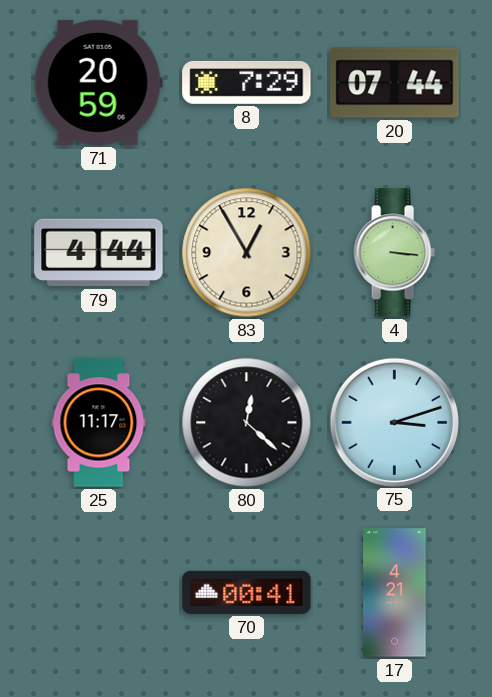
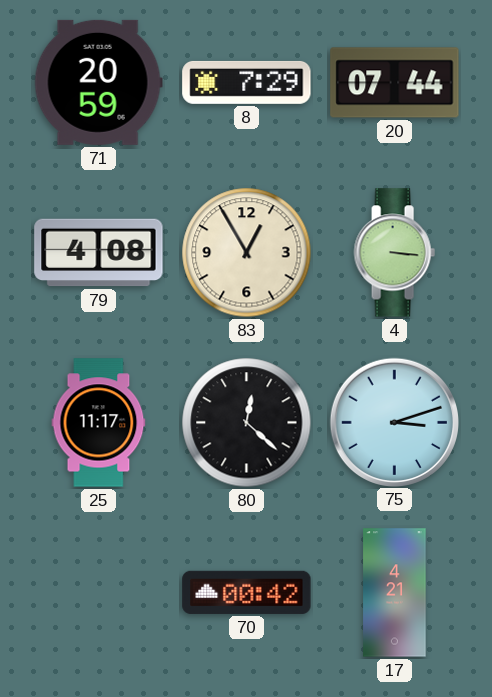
79: 4:44 -> 4:08 (99, 253)
70: 00:41 -> 00:42 (247, 592)
